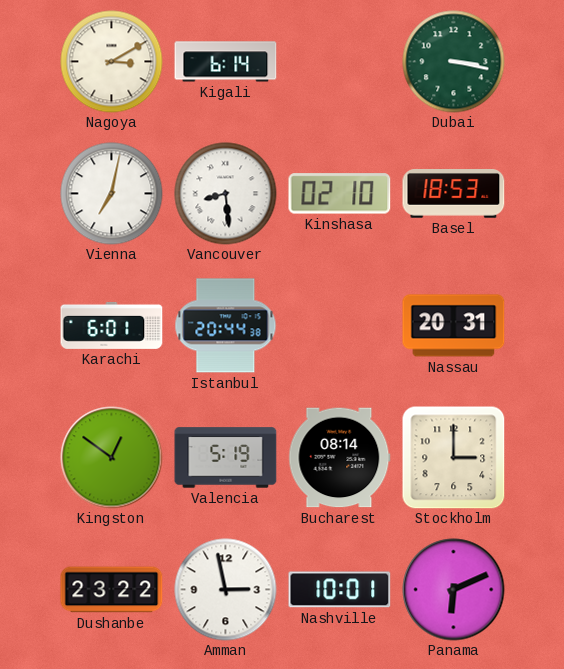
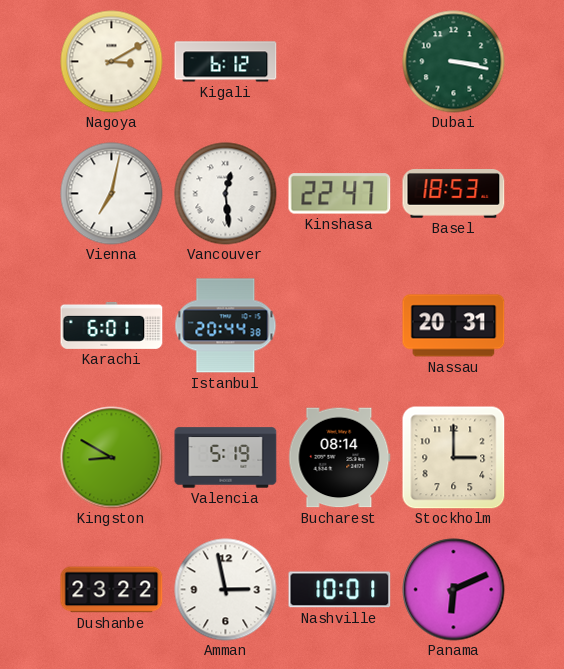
Kigali: 6:14 -> 6:12 (226, 62)
Vancouver: 8:29 -> 12:29 (226, 194)
Kinshasa: 02:10 -> 22:47 (340, 194)
Kingston: 12:51 -> 8:50 (112, 458)
